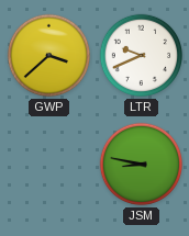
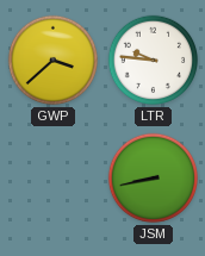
LTR: 9:41 -> 9:46 (154, 61)
JSM: 8:47 -> 8:43 (154, 179)
